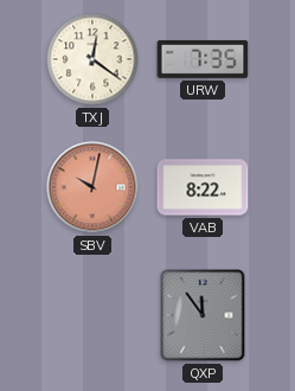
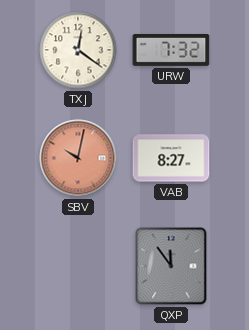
URW: 7:35 -> 7:32 (171, 50)
VAB: 8:22 -> 8:27 (171, 158)
